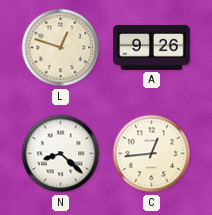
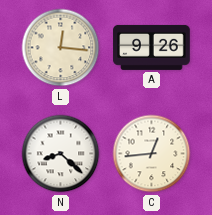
L: 12:48 -> 12:16 (61, 48)
